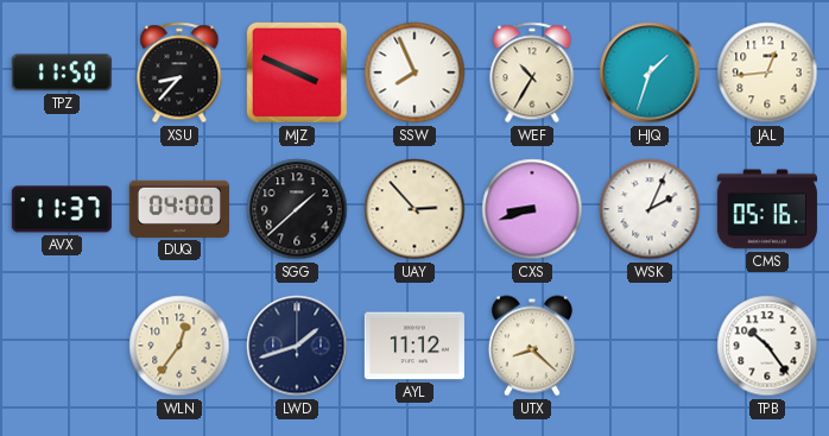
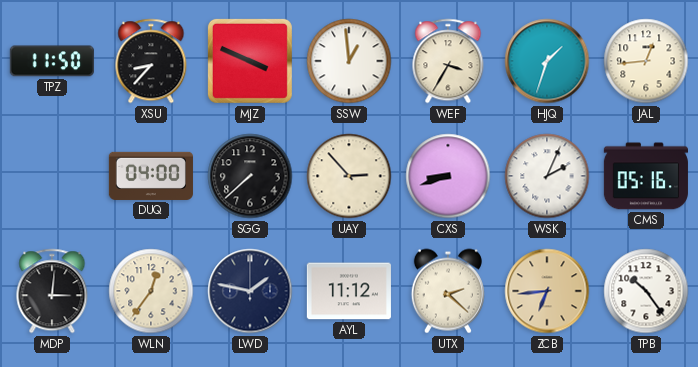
SSW: 7:56 -> 12:59 (349, 61)
WEF: 10:35 -> 3:35 (448, 61)
AVX: 11:37 -> none (62, 209)
SGG: 1:38 -> 7:38 (250, 176)
MDP: none -> 3:01 (52, 291)
LWD: 1:42 -> 1:47 (250, 291)
UTX: 8:22 -> 2:22 (448, 291)
ZCB: none -> 6:44 (547, 291)
